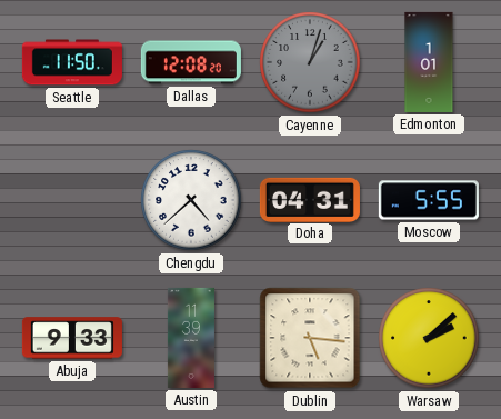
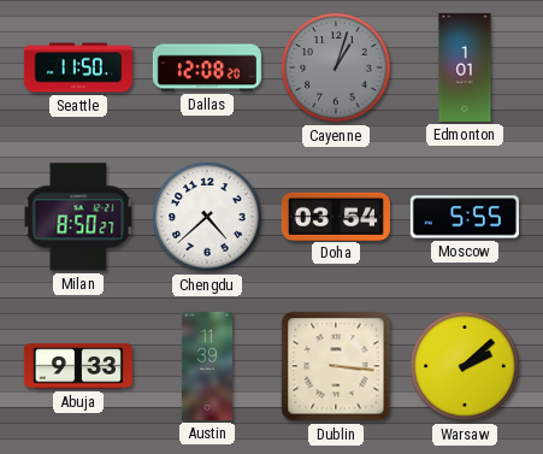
Milan: none -> 8:50 (78, 217)
Doha: 04:31 -> 03:54 (336, 216)
Dublin: 5:16 -> 3:16 (336, 366)
